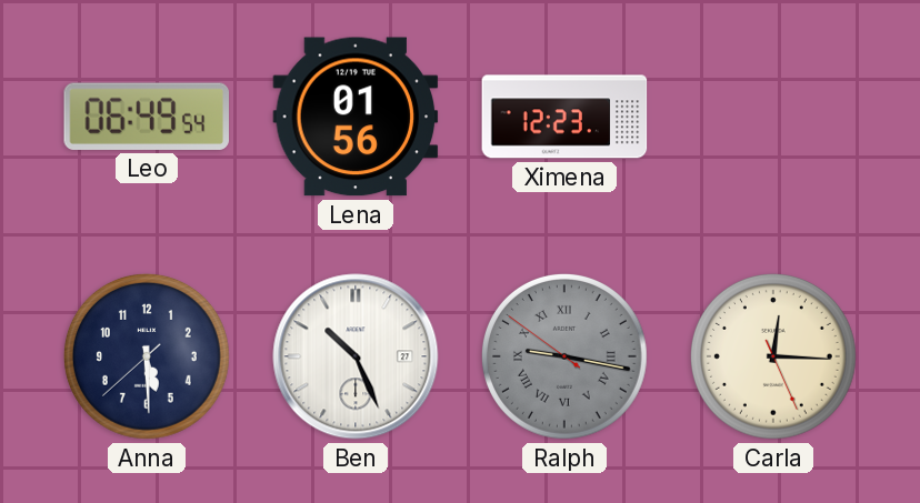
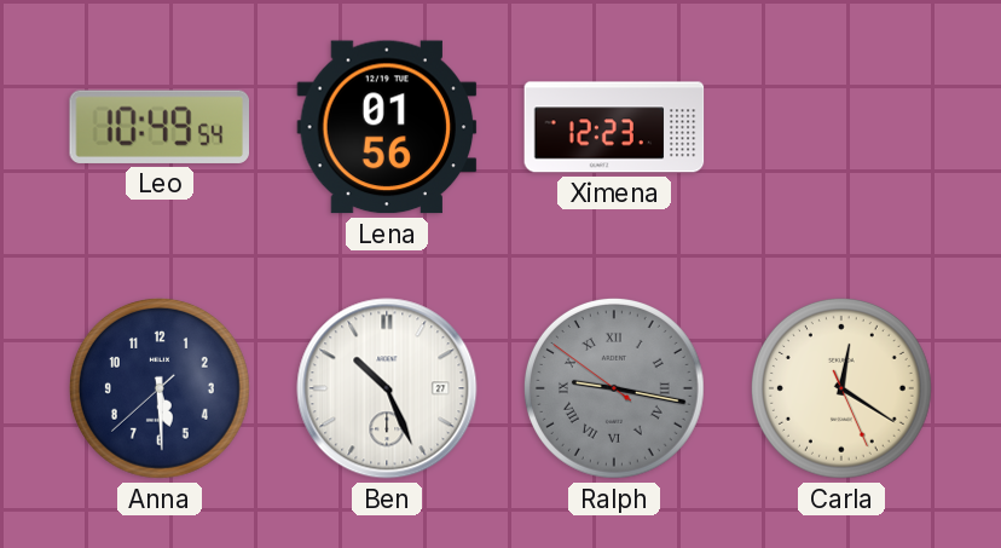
Leo: 06:49 -> 10:49 (158, 127)
Carla: 12:15 -> 12:20 (841, 388)
